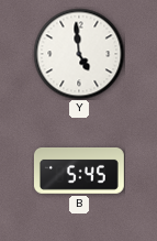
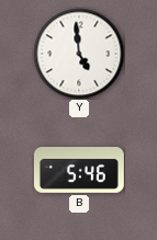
B: 5:45 -> 5:46 (79, 171)
